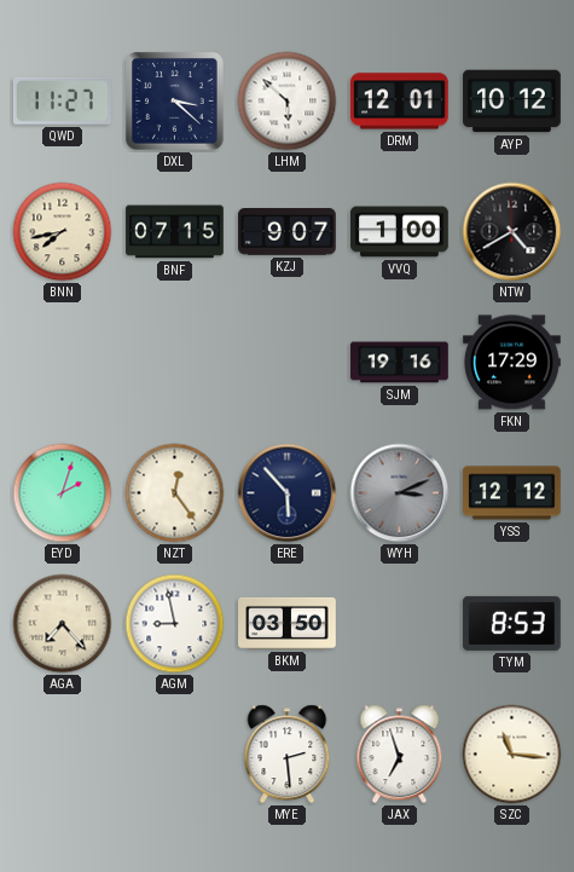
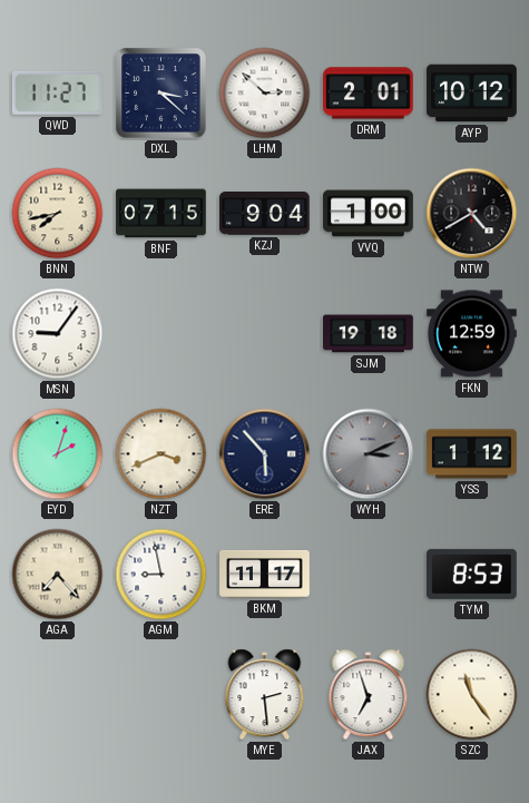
LHM: 5:52 -> 2:52 (265, 94)
DRM: 12:01 -> 2:01 (369, 94)
KZJ: 9:07 -> 9:04 (265, 214)
MSN: none -> 9:06 (58, 334)
SJM: 19:16 -> 19:18 (369, 334)
FKN: 17:29 -> 12:59 (472, 334)
NZT: 12:24 -> 3:41 (161, 454)
YSS: 12:12 -> 1:12 (472, 454)
BKM: 03:50 -> 11:17 (265, 574)
SZC: 11:16 -> 11:24 (472, 695)
